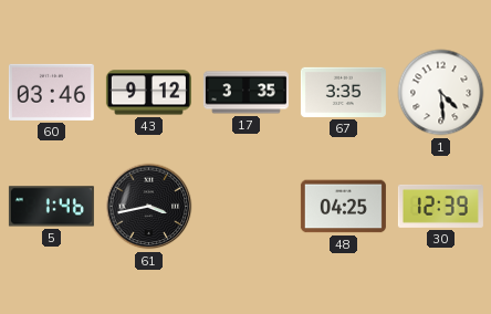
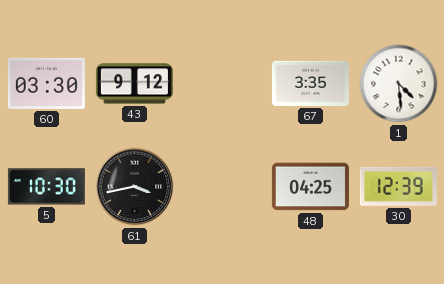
60: 03:46 -> 03:30 (46, 83)
17: 3:35 -> none (245, 93)
5: 1:46 -> 10:30 (46, 187)
